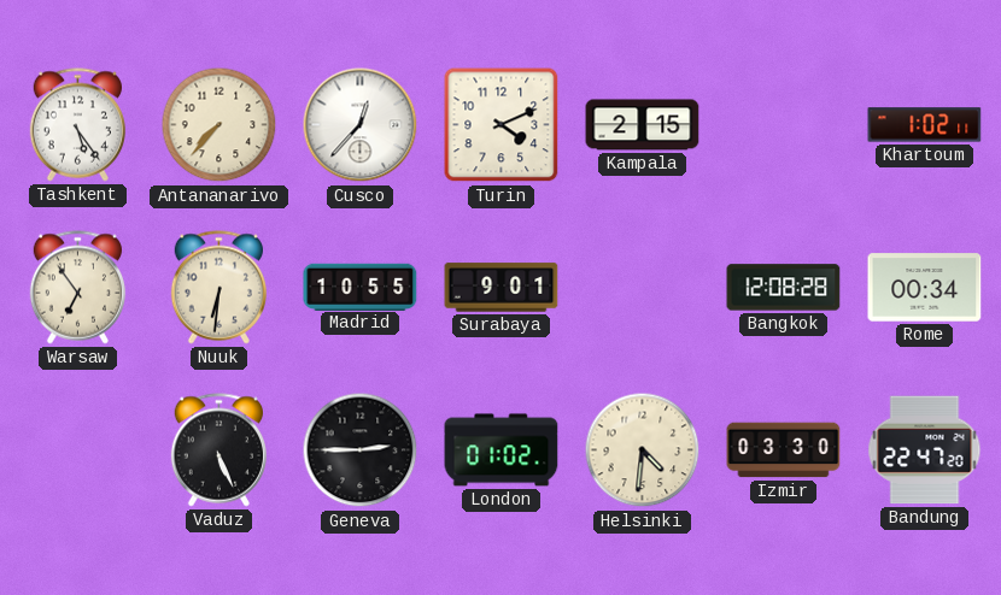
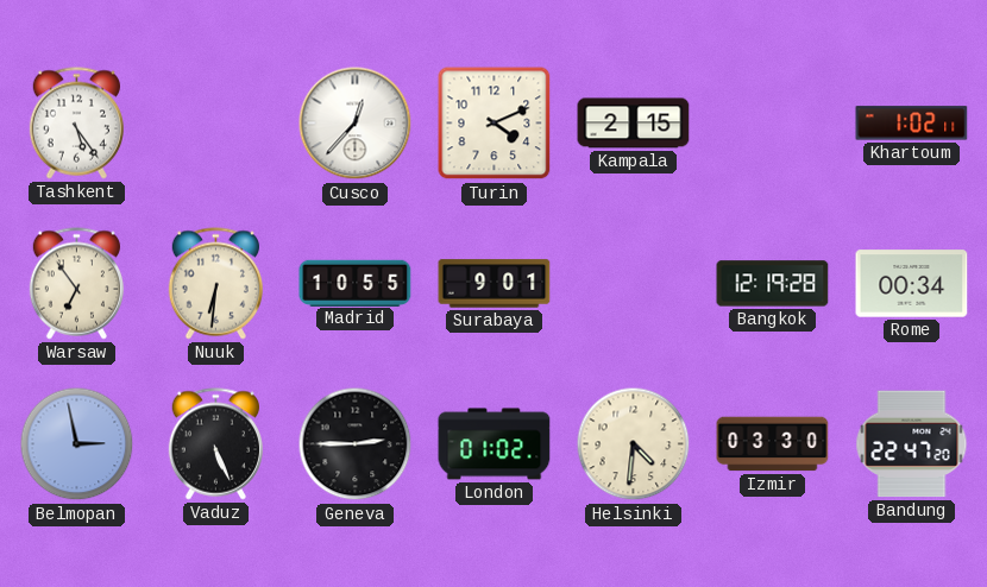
Antananarivo: 7:37 -> none (219, 125)
Bangkok: 12:08 -> 12:19 (773, 284)
Belmopan: none -> 2:58 (77, 444)
